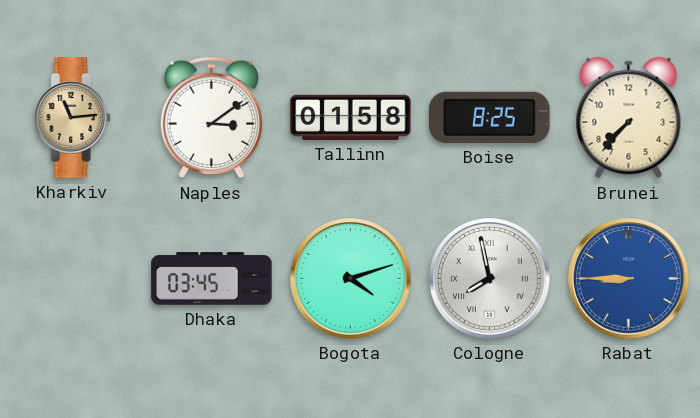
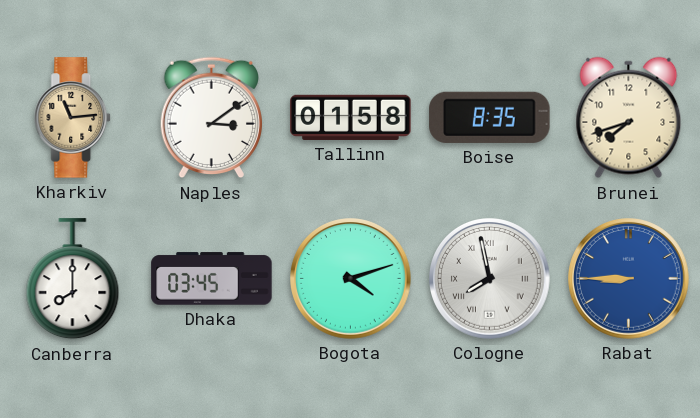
Boise: 8:25 -> 8:35 (490, 117)
Brunei: 7:37 -> 7:42 (629, 118)
Canberra: none -> 8:00 (73, 279)
